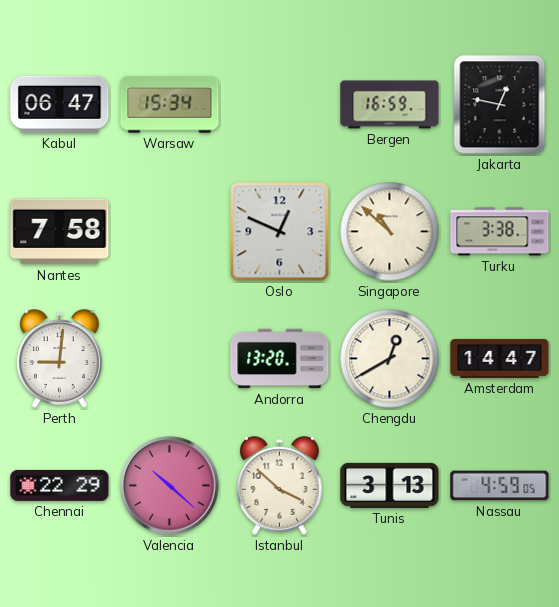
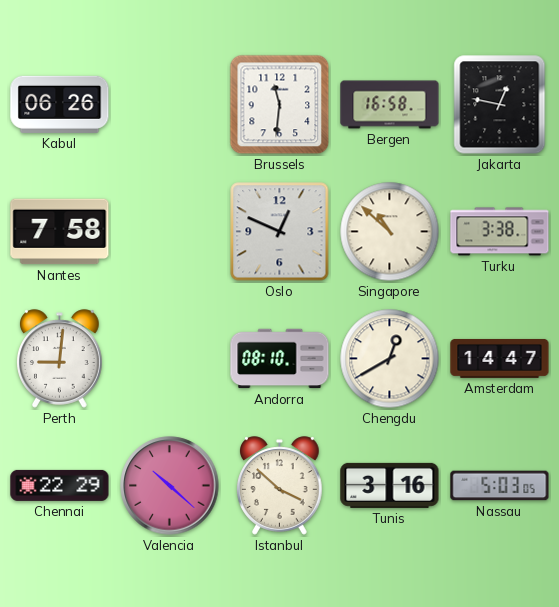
Kabul: 06:47 -> 06:26 (60, 104)
Warsaw: 15:34 -> none (170, 105)
Brussels: none -> 11:31 (280, 105)
Bergen: 16:59 -> 16:58 (390, 105)
Andorra: 13:20 -> 08:10 (280, 359)
Tunis: 3:13 -> 3:16 (390, 485)
Nassau: 4:59 -> 5:03 (500, 486)
